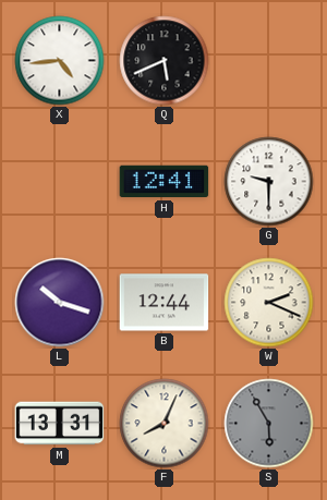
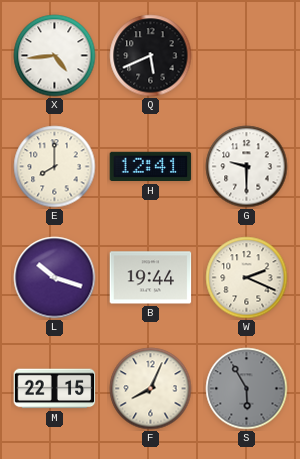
E: none -> 8:00 (55, 167)
B: 12:44 -> 19:44 (151, 278)
M: 13:31 -> 22:15 (55, 389)
